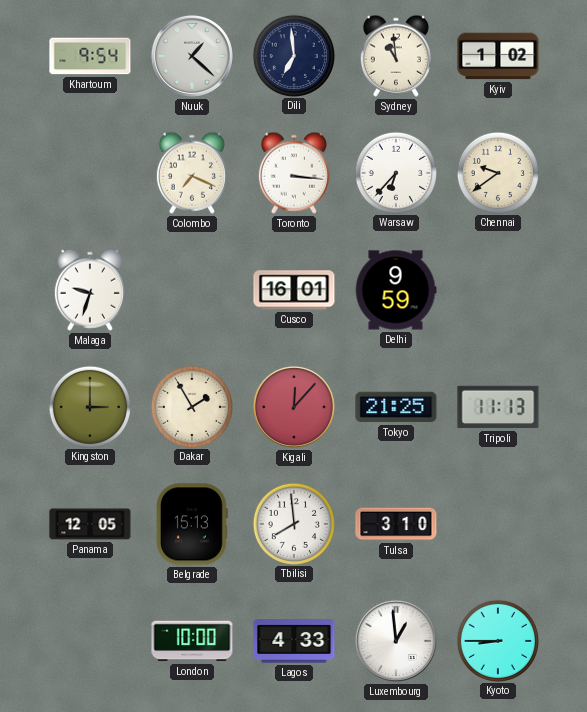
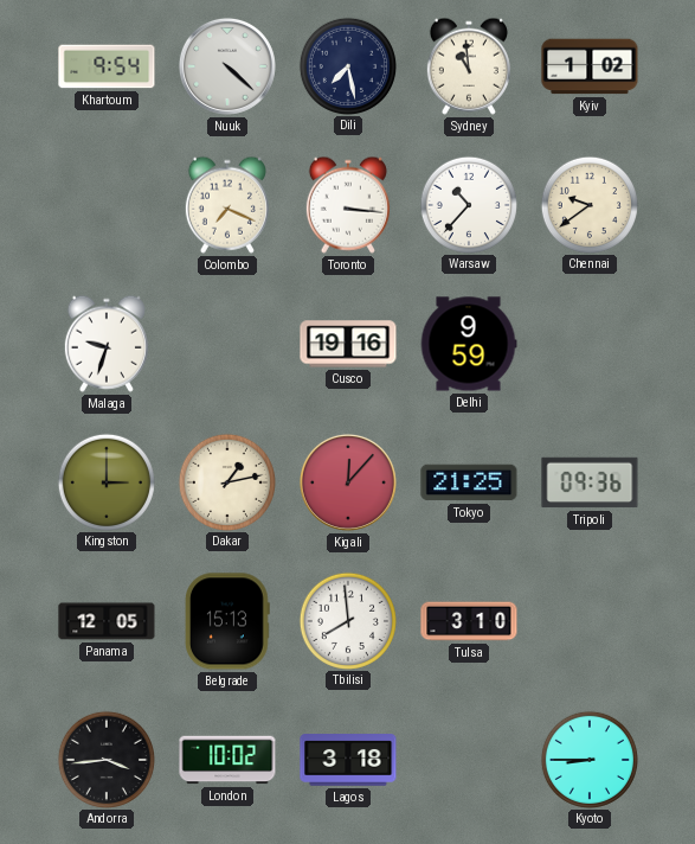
Nuuk: 1:22 -> 4:22 (227, 66)
Dili: 6:59 -> 7:28 (347, 65)
Warsaw: 6:37 -> 10:37 (468, 204)
Cusco: 16:01 -> 19:16 (348, 344)
Dakar: 1:55 -> 1:13 (226, 481)
Tripoli: 11:13 -> 09:36 (590, 482)
Andorra: none -> 3:44 (105, 759)
London: 10:00 -> 10:02 (227, 760)
Lagos: 4:33 -> 3:18 (348, 760)
Luxembourg: 12:59 -> none (396, 641)
